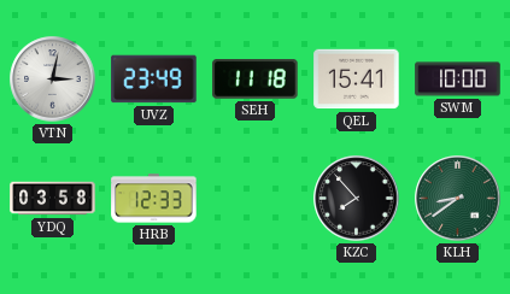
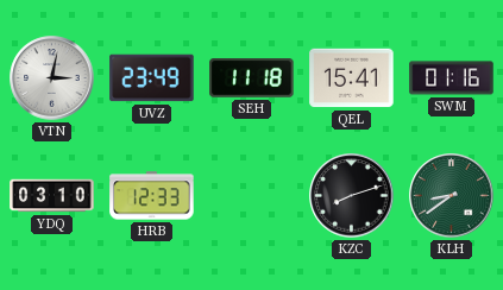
SWM: 10:00 -> 01:16 (452, 78)
YDQ: 03:58 -> 03:10 (52, 196)
KZC: 7:53 -> 8:12 (352, 196)
